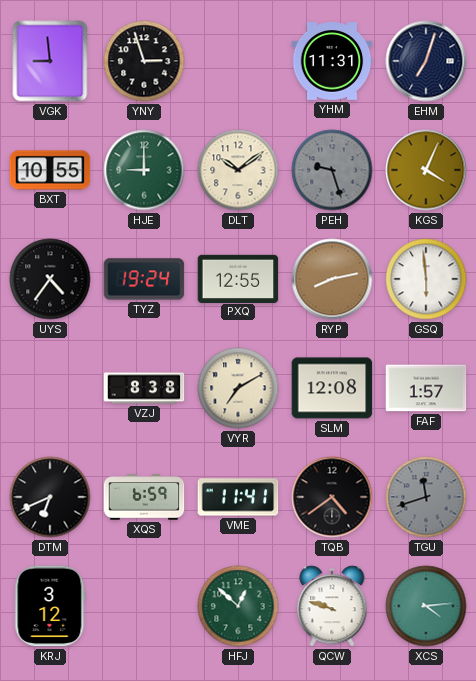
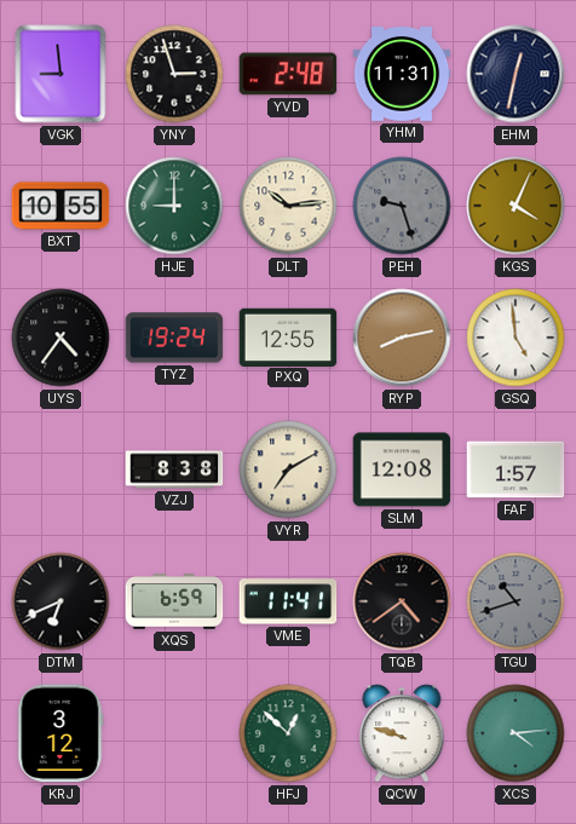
YVD: none -> 2:48 (288, 74)
EHM: 7:03 -> 12:32 (515, 74)
DLT: 10:09 -> 10:14 (288, 206)
GSQ: 5:59 -> 4:59 (515, 338)
TGU: 11:42 -> 10:42 (515, 601)
